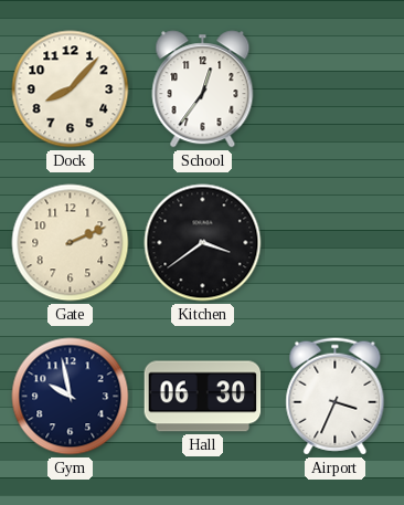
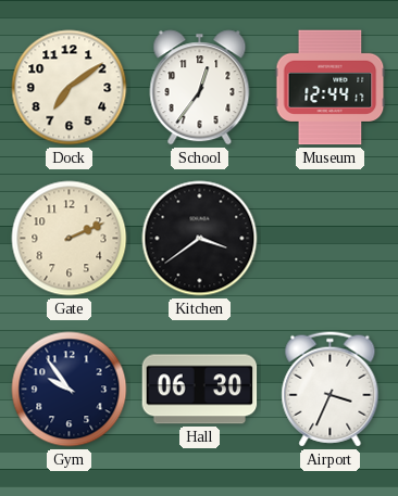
Dock: 8:07 -> 7:09 (70, 88)
Museum: none -> 12:44 (331, 88)
Gym: 9:58 -> 9:54 (70, 390)
